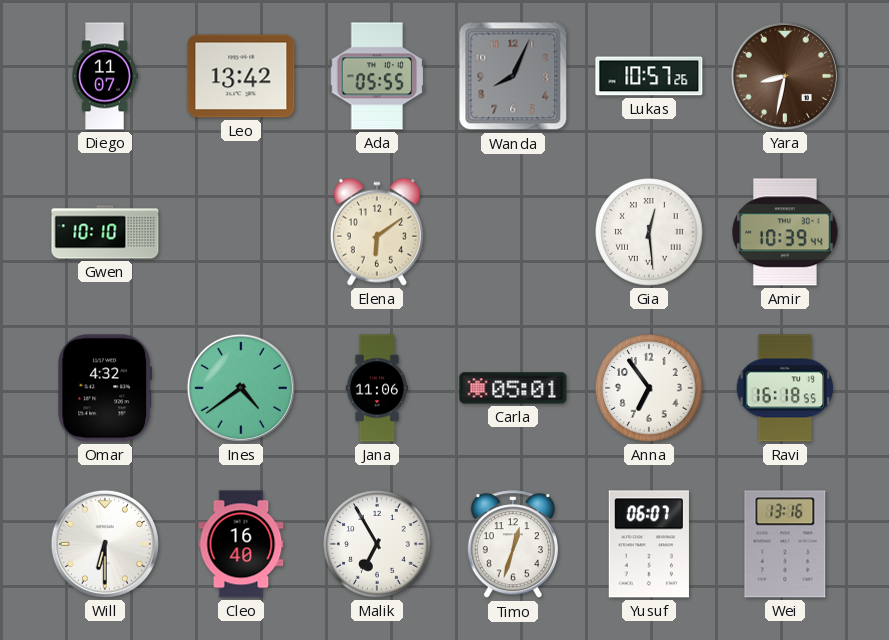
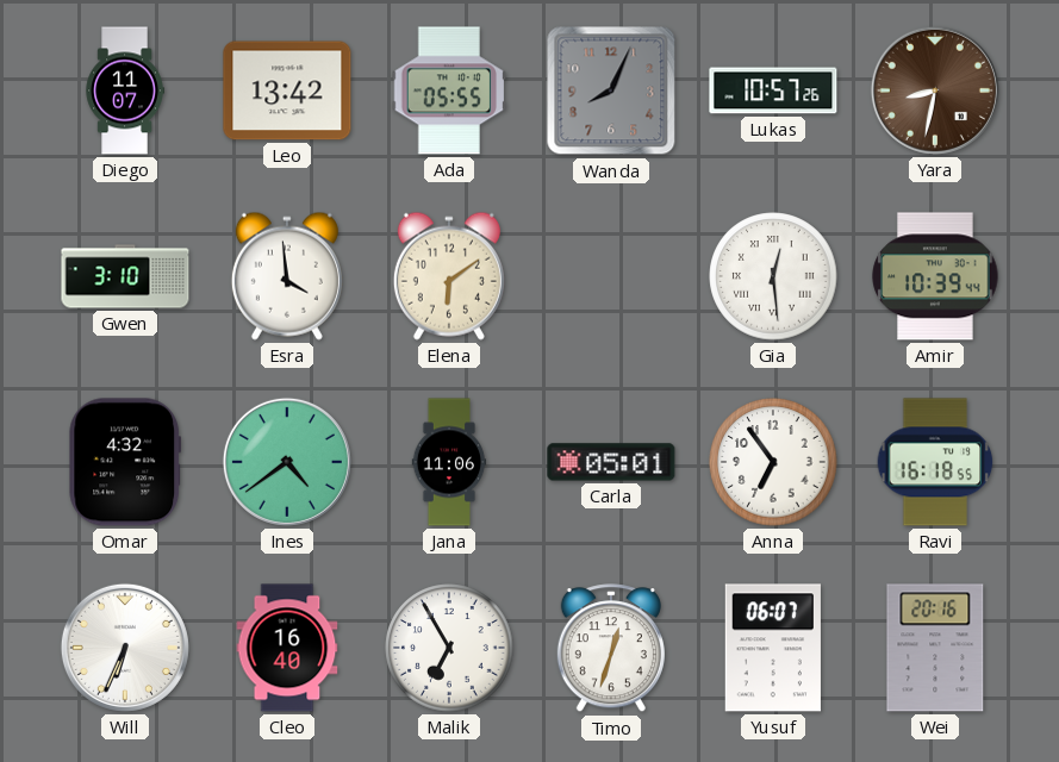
Gwen: 10:10 -> 3:10 (125, 276)
Esra: none -> 3:59 (287, 276)
Will: 6:30 -> 6:34 (125, 648)
Wei: 13:16 -> 20:16 (935, 648)
